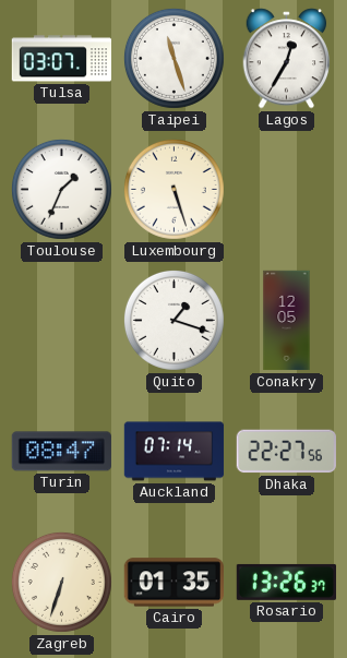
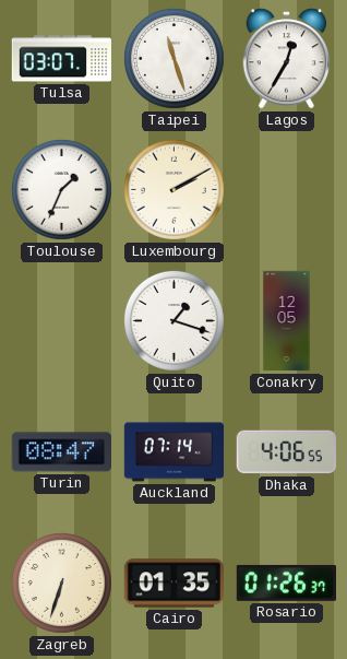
Luxembourg: 5:27 -> 2:10 (174, 189)
Dhaka: 22:27 -> 4:06 (286, 452)
Rosario: 13:26 -> 01:26 (286, 582)
